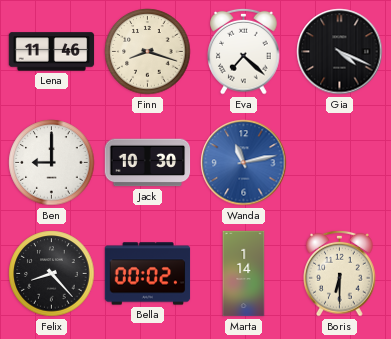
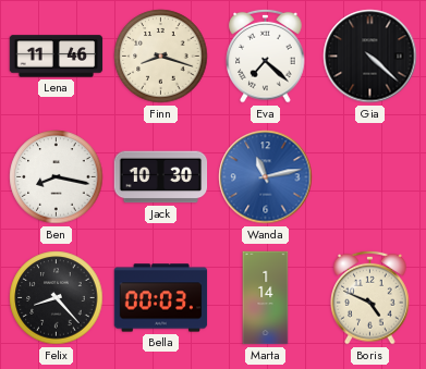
Gia: 4:19 -> 4:22 (370, 57)
Ben: 9:00 -> 8:17 (57, 177)
Bella: 00:02 -> 00:03 (161, 298)
Boris: 6:30 -> 4:49 (370, 297)
